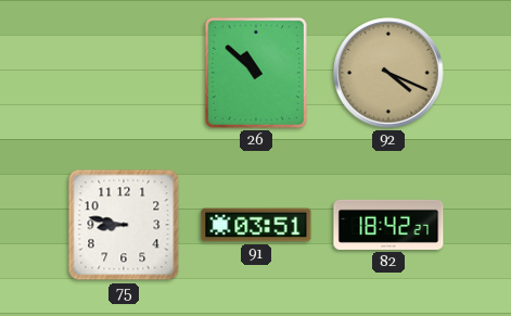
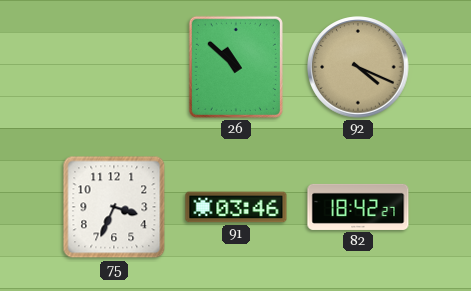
75: 8:47 -> 3:34 (114, 207)
91: 03:51 -> 03:46 (236, 207)
